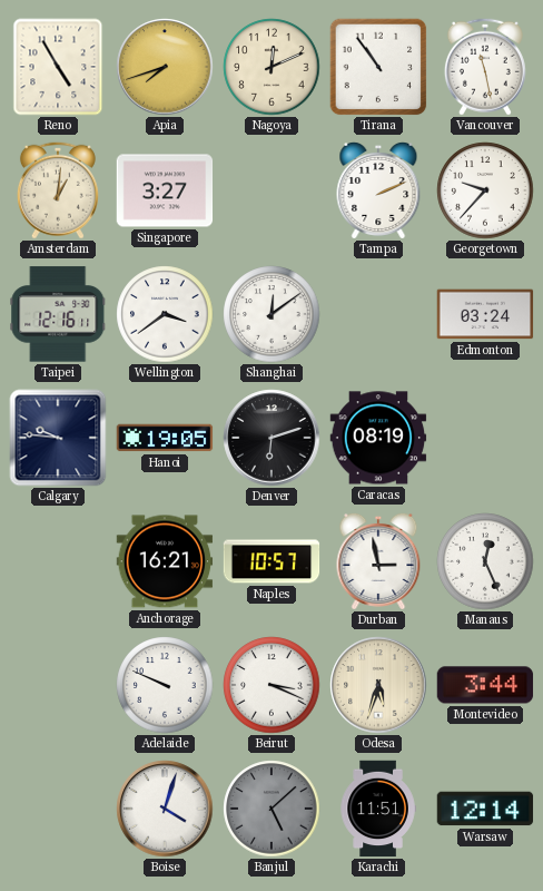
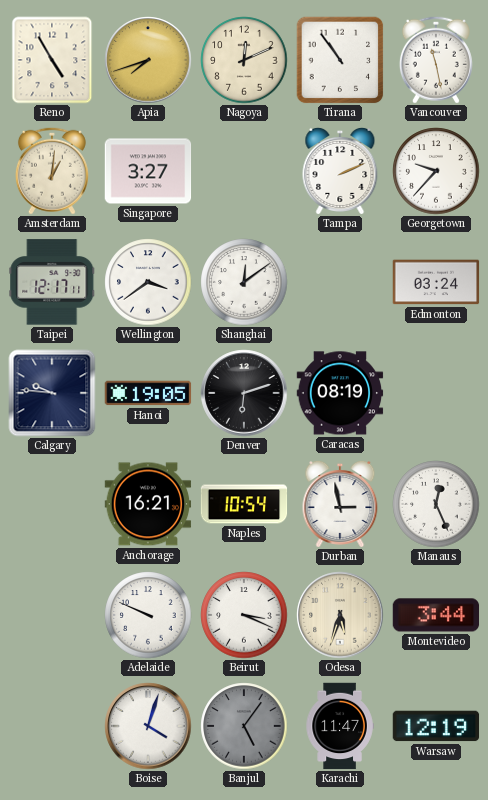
Taipei: 12:16 -> 12:17 (52, 282)
Naples: 10:57 -> 10:54 (244, 504)
Banjul: 5:08 -> 5:06 (244, 726)
Karachi: 11:51 -> 11:47 (340, 726)
Warsaw: 12:14 -> 12:19 (436, 726)
